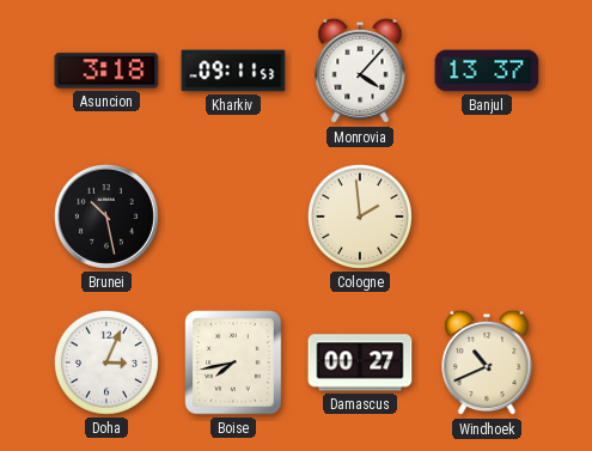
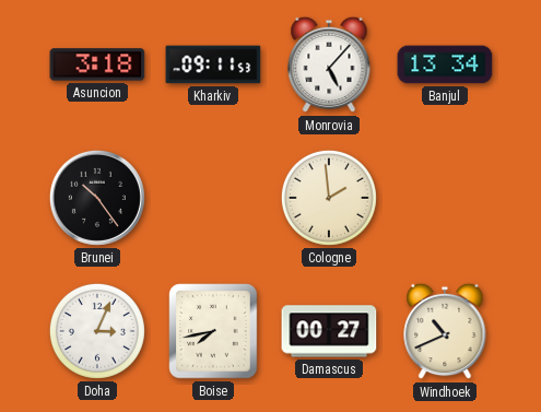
Monrovia: 4:07 -> 5:07 (329, 64)
Banjul: 13:37 -> 13:34 (445, 64)
Brunei: 10:28 -> 10:24 (97, 198)
